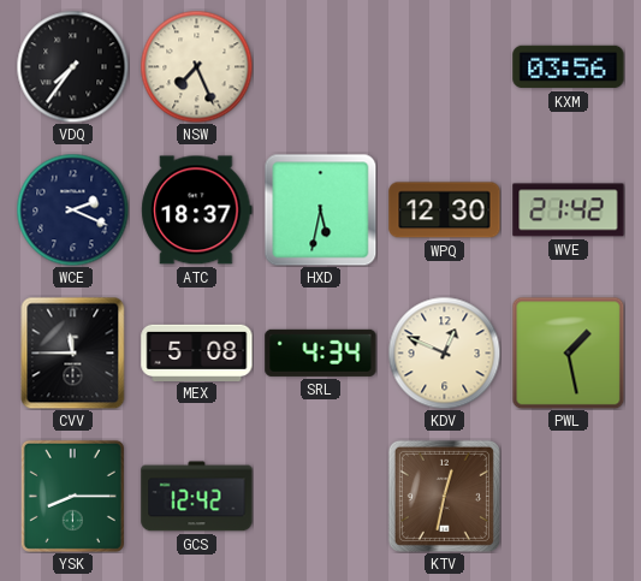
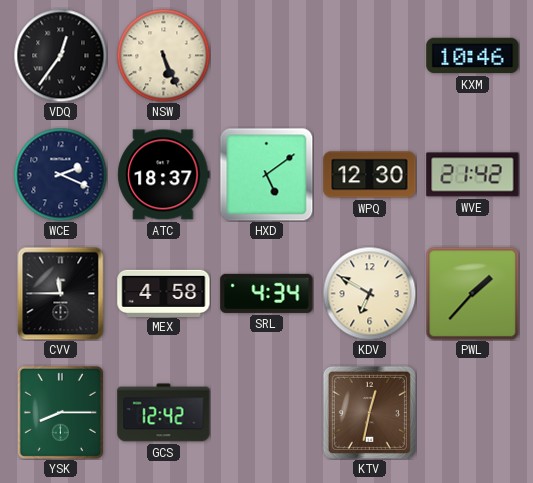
VDQ: 7:36 -> 12:36 (60, 55)
NSW: 7:26 -> 5:26 (163, 55)
KXM: 03:56 -> 10:46 (473, 56)
HXD: 5:32 -> 5:09 (266, 174)
MEX: 5:08 -> 4:58 (164, 293)
KDV: 12:49 -> 6:50 (369, 293)
PWL: 1:28 -> 1:37 (472, 293)
